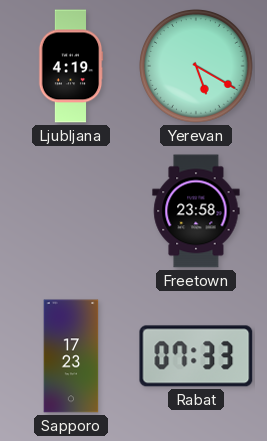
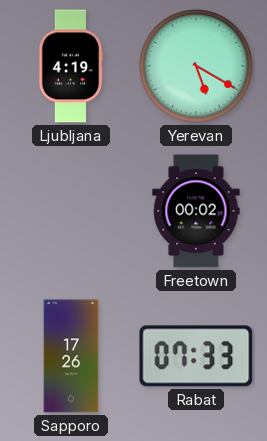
Freetown: 23:58 -> 00:02 (196, 211)
Sapporo: 17:23 -> 17:26 (71, 356)
